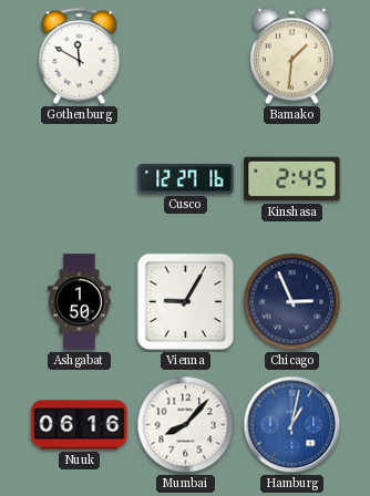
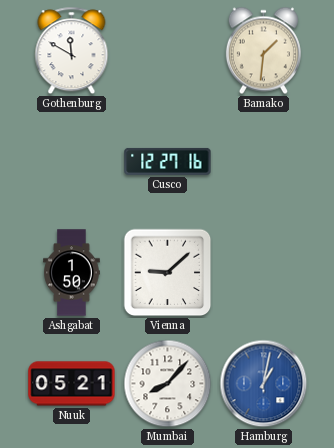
Kinshasa: 2:45 -> none (292, 179)
Vienna: 9:05 -> 9:08 (168, 273)
Chicago: 2:56 -> none (292, 302)
Nuuk: 06:16 -> 05:21 (72, 384)
